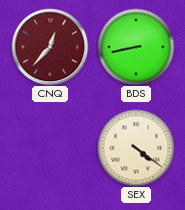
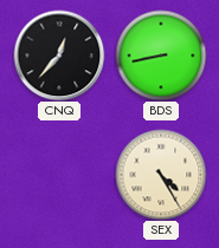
CNQ dial: burgundy -> black (59, 56)
SEX: 4:21 -> 4:25 (161, 175)
